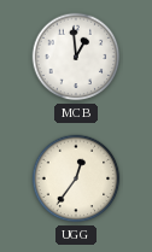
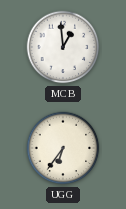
UGG: 12:36 -> 6:36 (63, 148)
